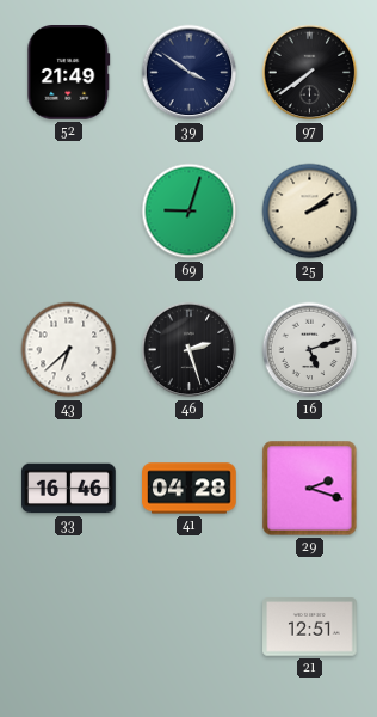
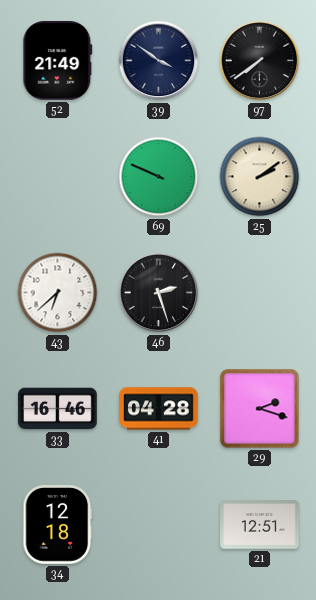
69: 9:03 -> 9:49 (159, 177)
16: 5:12 -> none (310, 350)
34: none -> 12:18 (58, 525)
